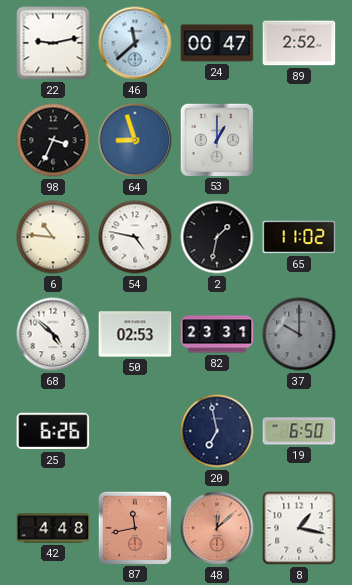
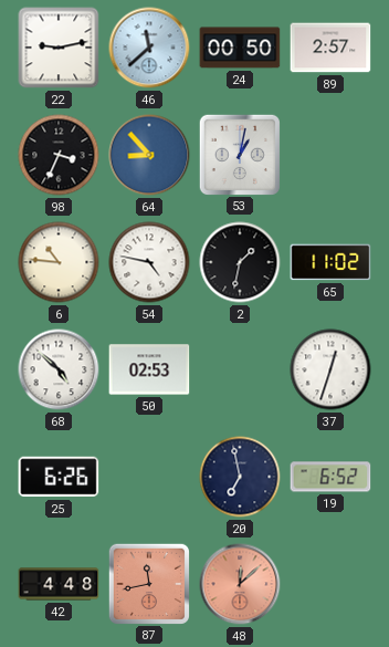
24: 00:47 -> 00:50 (240, 48)
89: 2:52 -> 2:57 (330, 48)
64: 8:57 -> 8:53 (149, 155)
53: 1:00 -> 1:02 (239, 154)
82: 23:31 -> none (217, 334)
37: 10:00 -> 12:33 (330, 369)
37 dial: grey -> white (330, 369)
19: 6:50 -> 6:52 (330, 477)
8: 1:17 -> none (299, 528)
